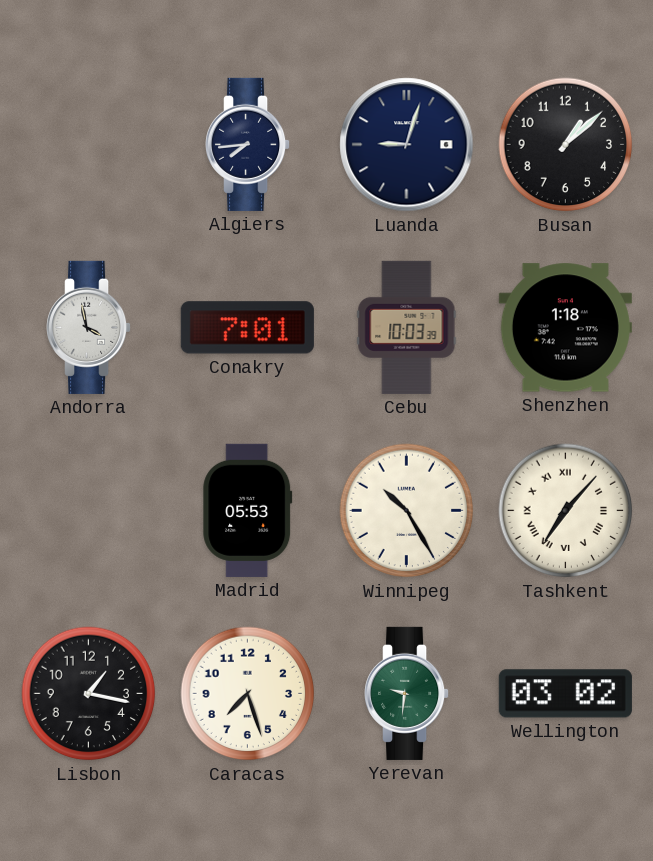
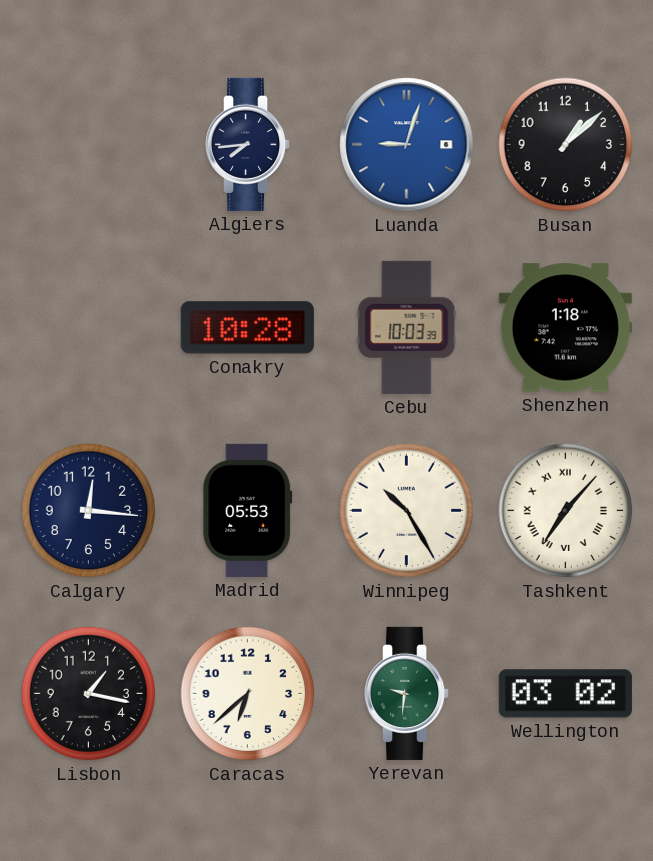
Luanda dial: navy -> blue (407, 145)
Andorra: 3:58 -> none (90, 327)
Conakry: 7:01 -> 10:28 (247, 328)
Calgary: none -> 12:16 (89, 511)
Caracas: 7:27 -> 6:38 (248, 694)
